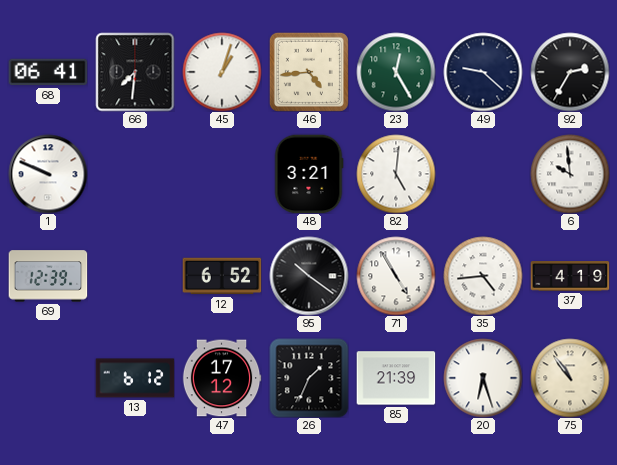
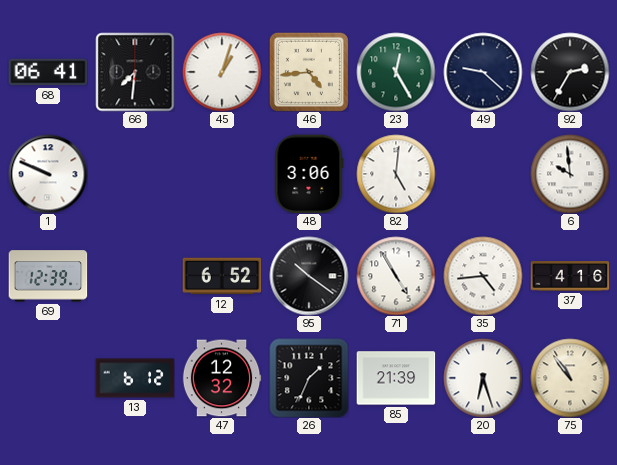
48: 3:21 -> 3:06 (309, 174)
37: 4:19 -> 4:16 (570, 276)
47: 17:12 -> 12:32 (222, 378)
